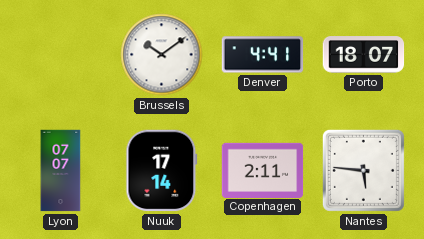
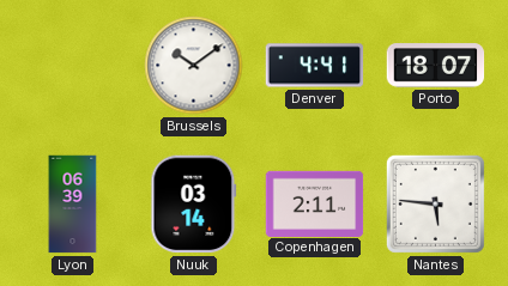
Lyon: 07:07 -> 06:39 (73, 205)
Nuuk: 17:14 -> 03:14 (194, 205)
